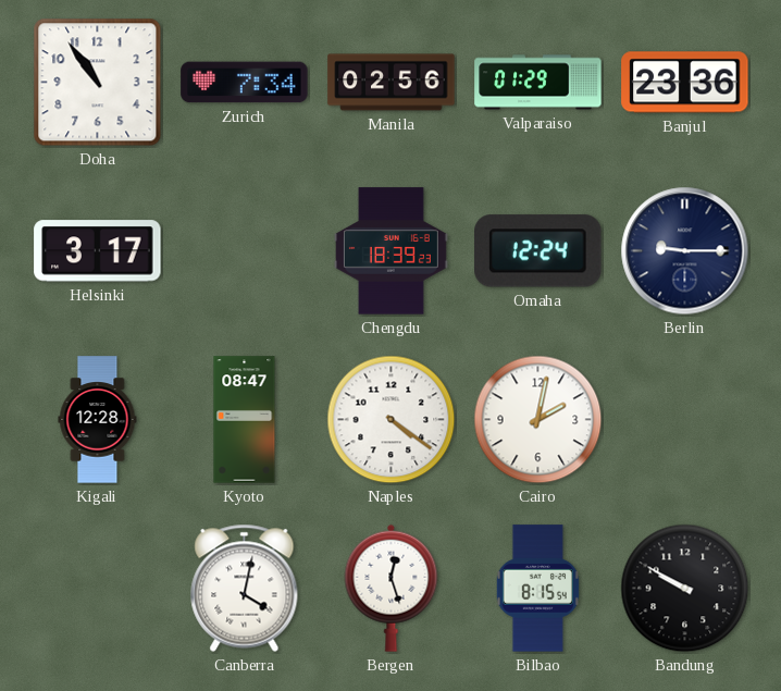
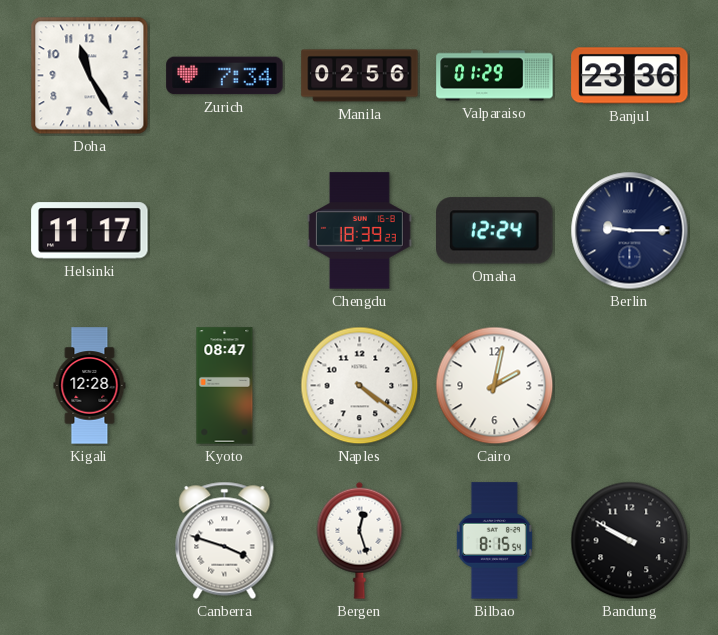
Doha: 10:54 -> 11:25 (90, 76)
Helsinki: 3:17 -> 11:17 (90, 231)
Canberra: 4:02 -> 3:48 (225, 540)
